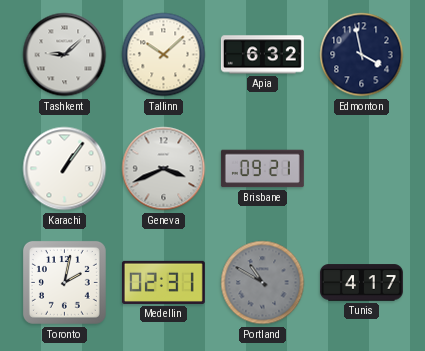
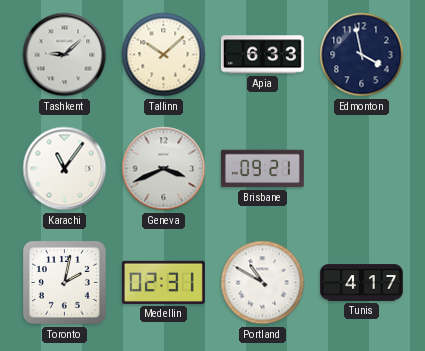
Apia: 6:32 -> 6:33 (262, 55)
Karachi: 1:06 -> 11:06 (65, 169)
Portland dial: grey -> white (263, 283)
